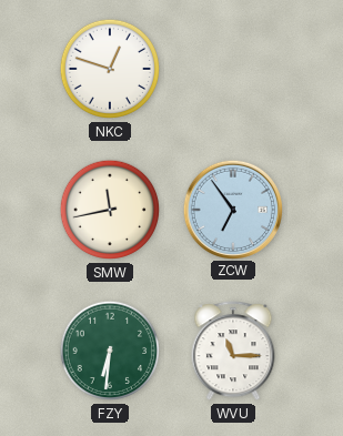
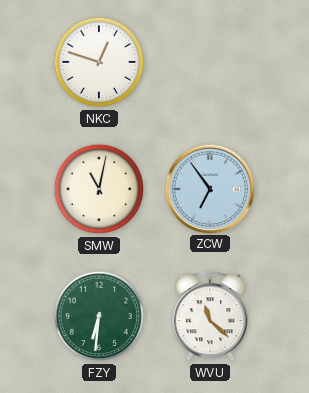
SMW: 11:43 -> 11:02 (99, 189)
WVU: 11:15 -> 11:22 (210, 317)
